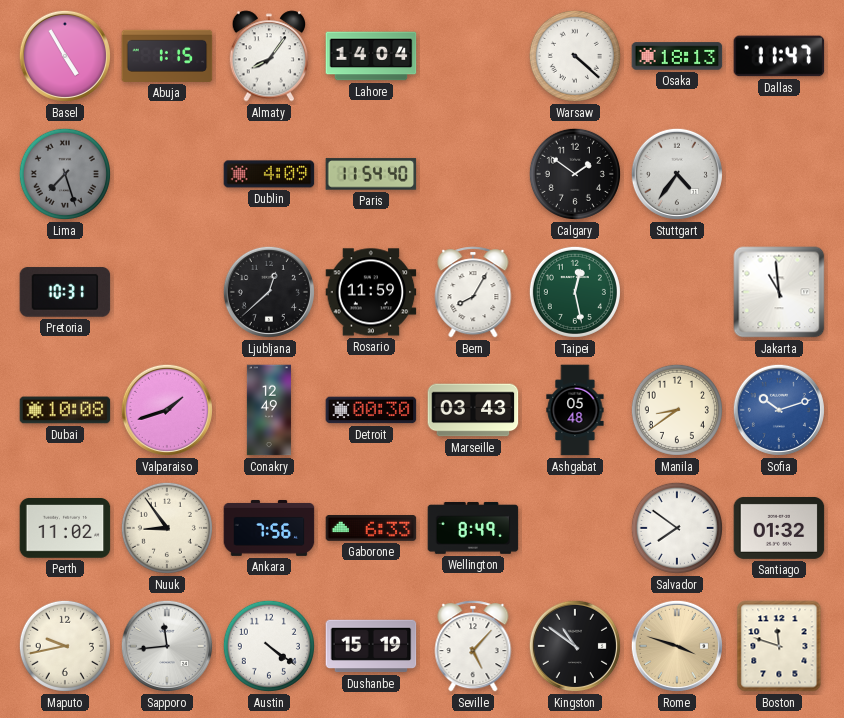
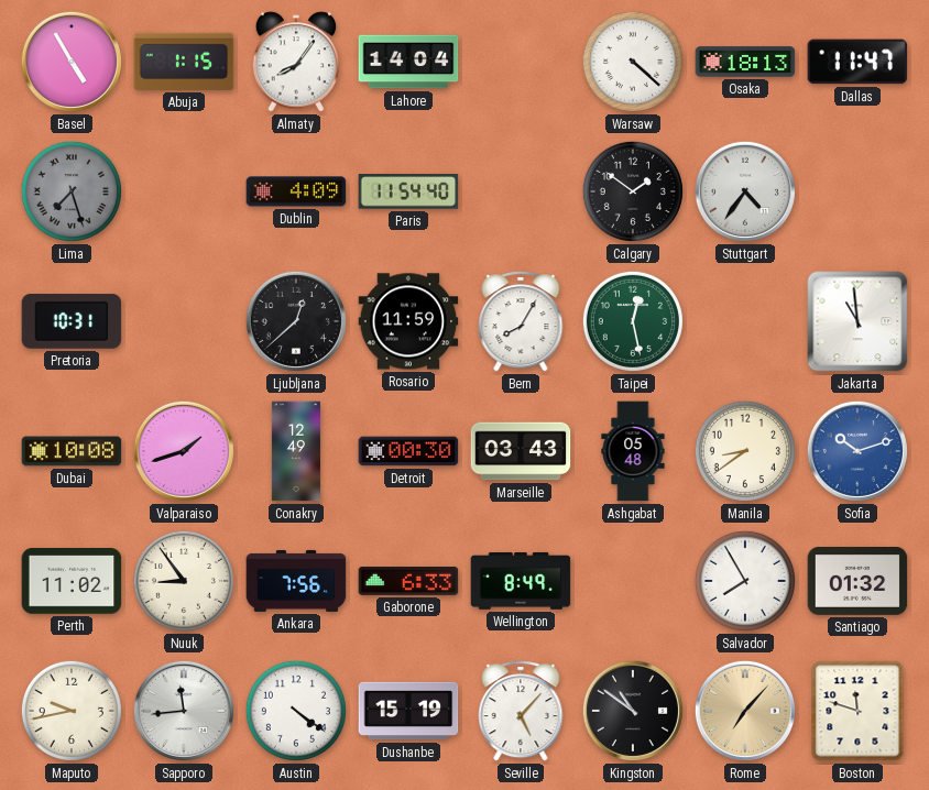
Salvador: 7:51 -> 7:55 (745, 581)
Rome: 3:48 -> 7:07 (745, 711)
